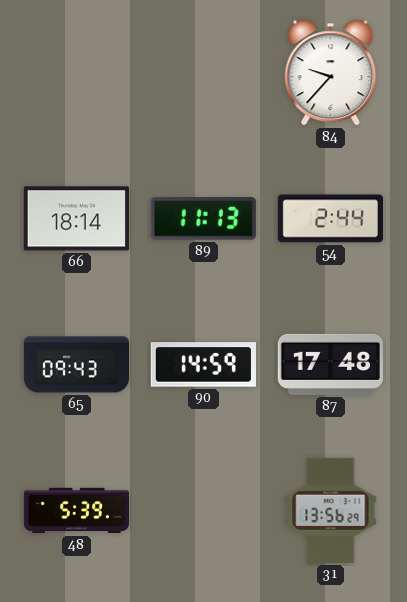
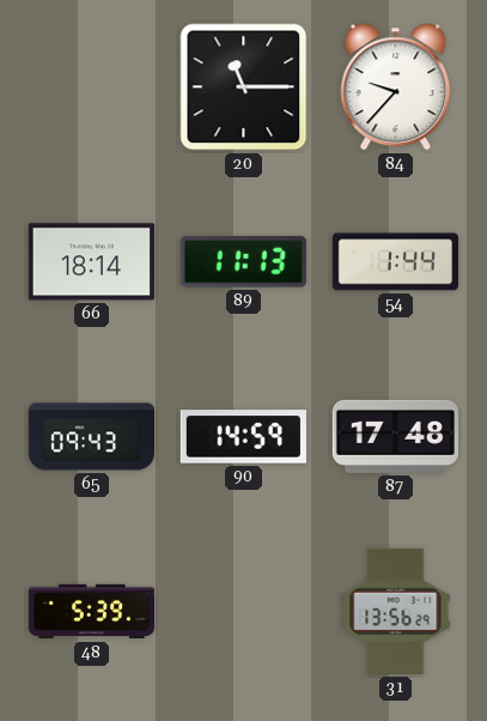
20: none -> 11:15 (244, 87)
54: 2:44 -> 1:44 (395, 262)
